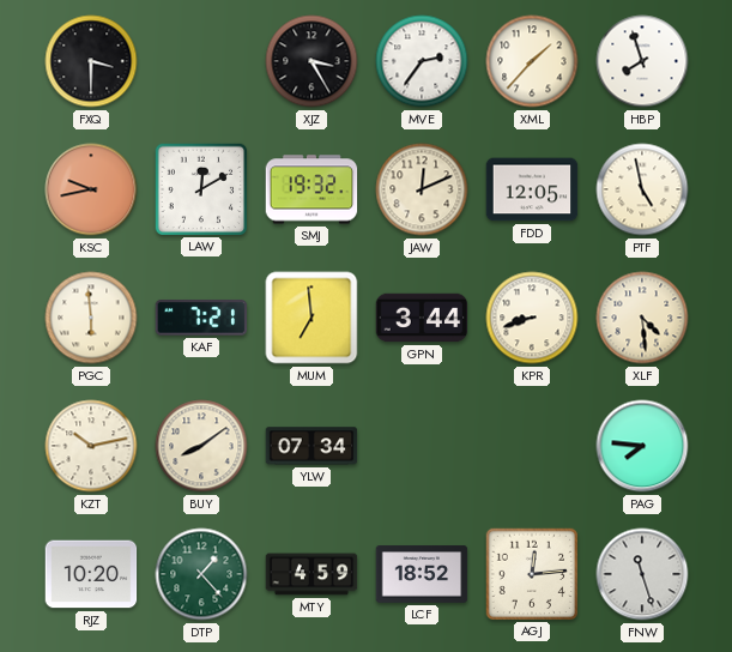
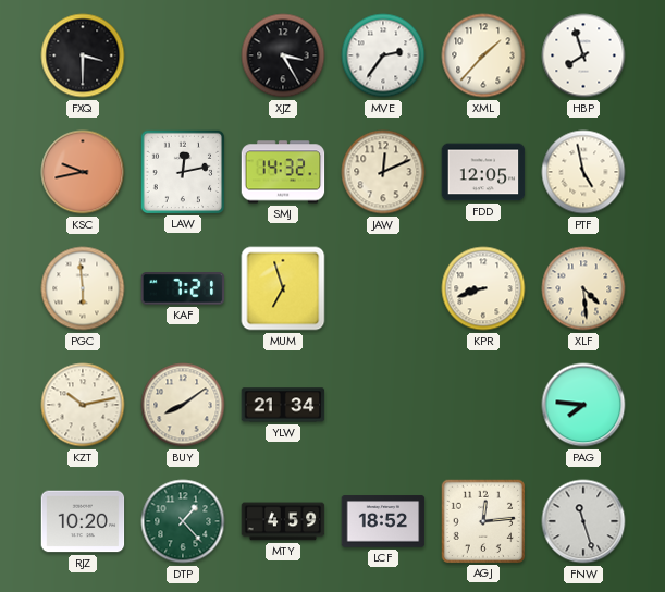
LAW: 12:10 -> 12:13 (182, 171)
SMJ: 19:32 -> 14:32 (283, 172)
MUM: 6:59 -> 6:57 (283, 288)
GPN: 3:44 -> none (422, 318)
YLW: 07:34 -> 21:34 (283, 405)
